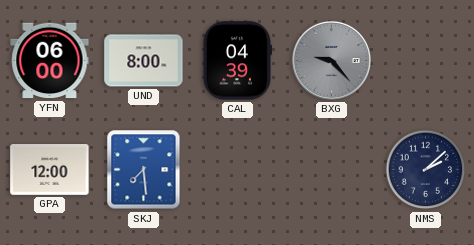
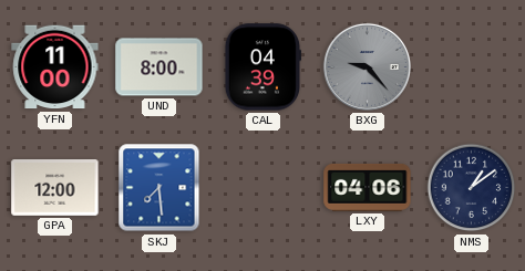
YFN: 06:00 -> 11:00 (55, 67)
LXY: none -> 04:06 (368, 187)
NMS: 2:08 -> 1:09 (472, 188)
